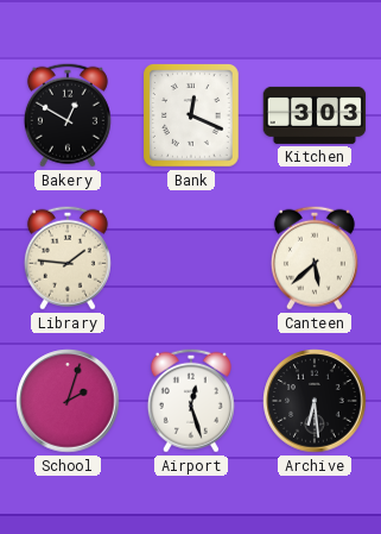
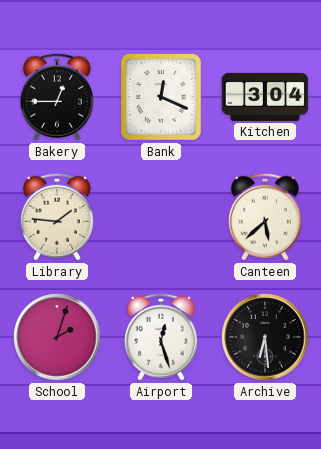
Bakery: 12:50 -> 12:45 (57, 97)
Kitchen: 3:03 -> 3:04 (265, 97)
